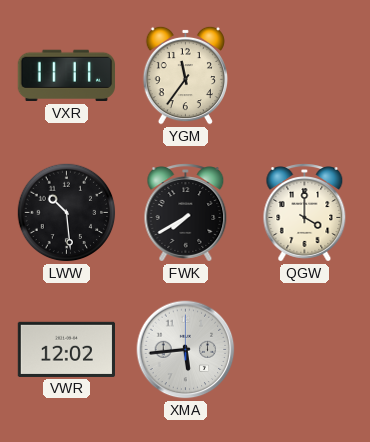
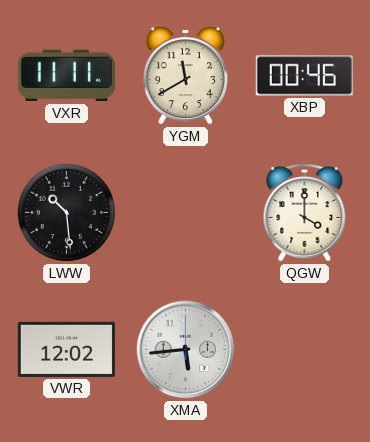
YGM: 11:36 -> 11:40 (185, 75)
XBP: none -> 00:46 (304, 76)
FWK: 7:40 -> none (186, 213)
